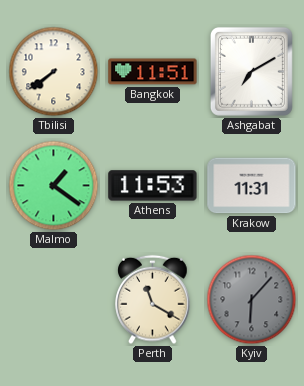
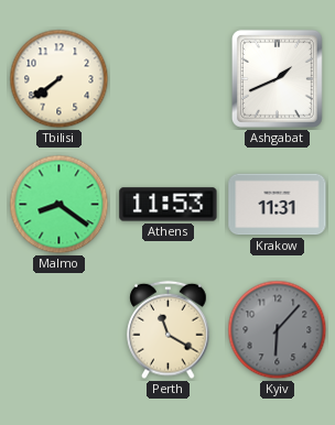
Bangkok: 11:51 -> none (153, 72)
Ashgabat: 7:10 -> 1:41 (277, 78)
Malmo: 1:21 -> 8:21 (60, 205)
